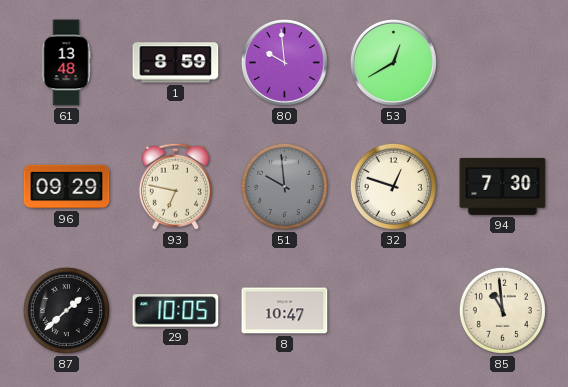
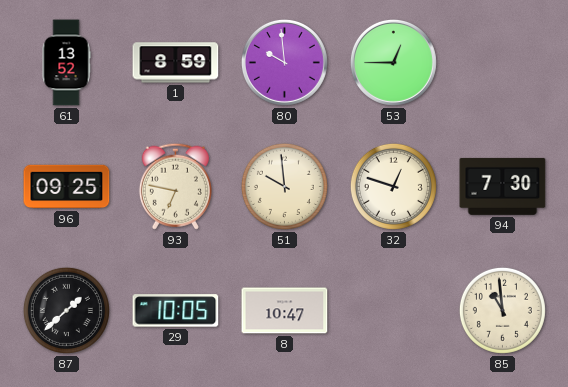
61: 13:48 -> 13:52 (66, 63)
53: 12:40 -> 12:45 (393, 62)
96: 09:29 -> 09:25 (67, 187)
51 dial: grey -> cream (284, 186)
